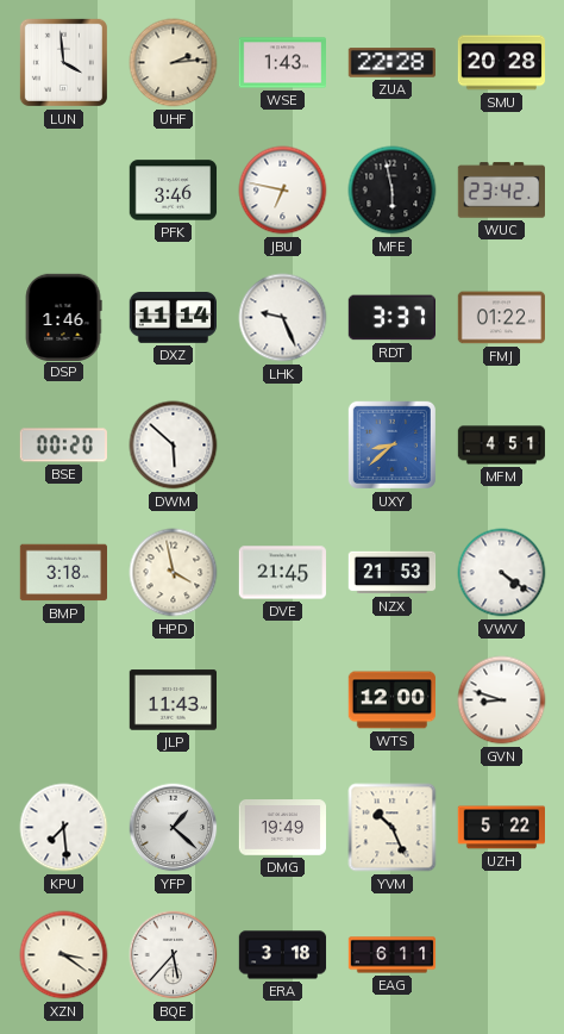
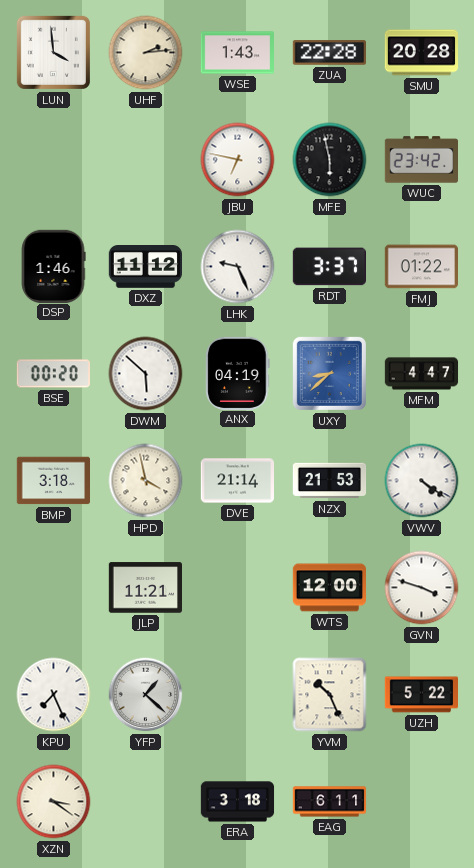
PFK: 3:46 -> none (174, 191)
DXZ: 11:14 -> 11:12 (145, 267)
ANX: none -> 04:19 (238, 373)
MFM: 4:51 -> 4:47 (422, 374)
DVE: 21:45 -> 21:14 (238, 481)
JLP: 11:43 -> 11:21 (145, 588)
GVN: 8:48 -> 3:48 (422, 588)
KPU: 7:29 -> 7:26 (54, 695)
DMG: 19:49 -> none (282, 828)
BQE: 5:37 -> none (174, 955)
